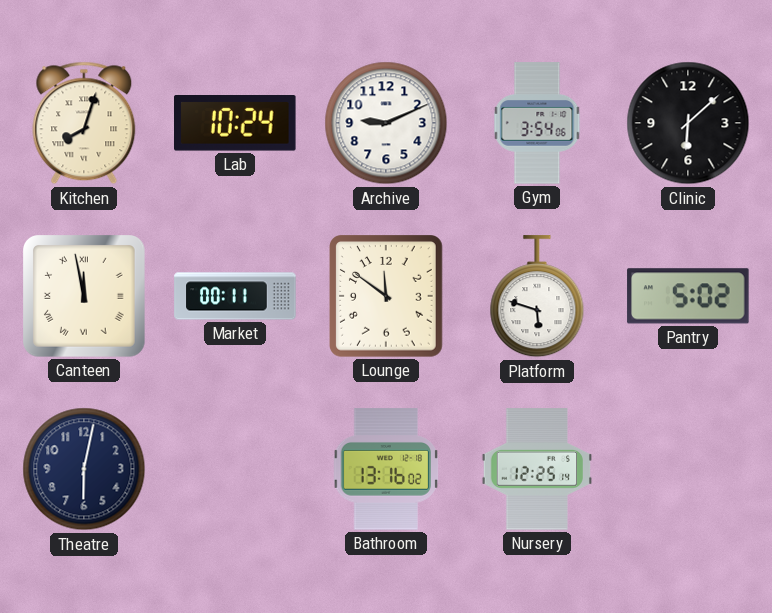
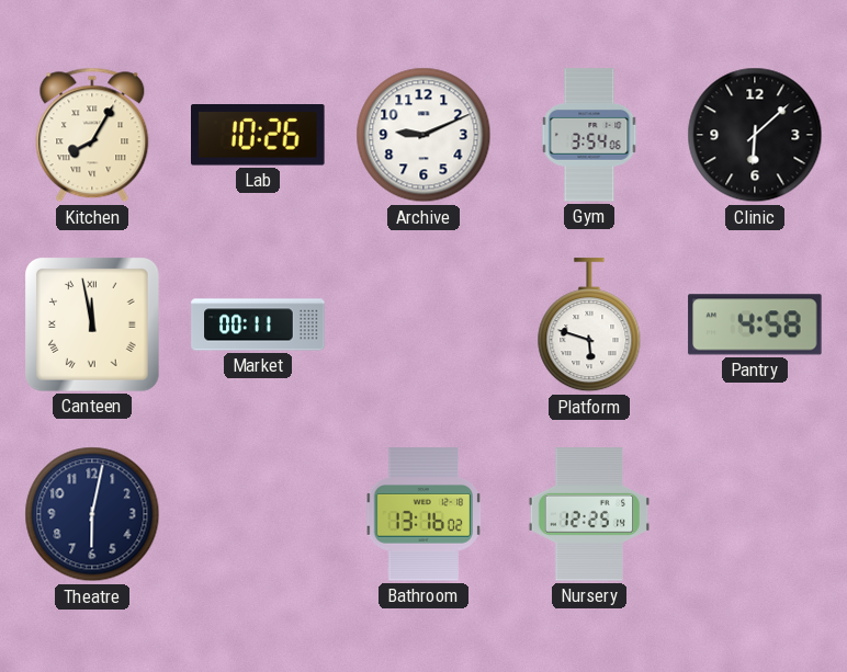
Kitchen: 8:03 -> 8:05 (92, 135)
Lab: 10:24 -> 10:26 (259, 135)
Lounge: 11:51 -> none (387, 297)
Pantry: 5:02 -> 4:58 (755, 324)
